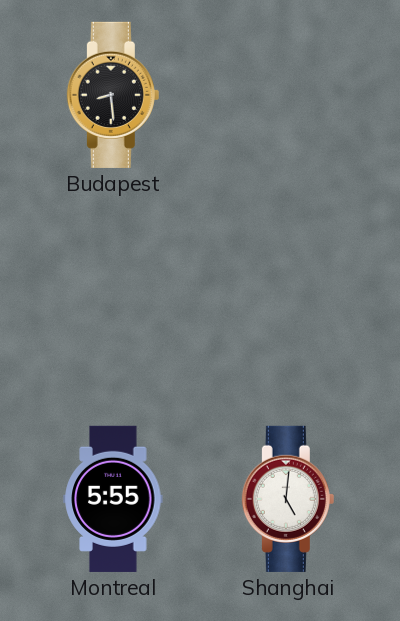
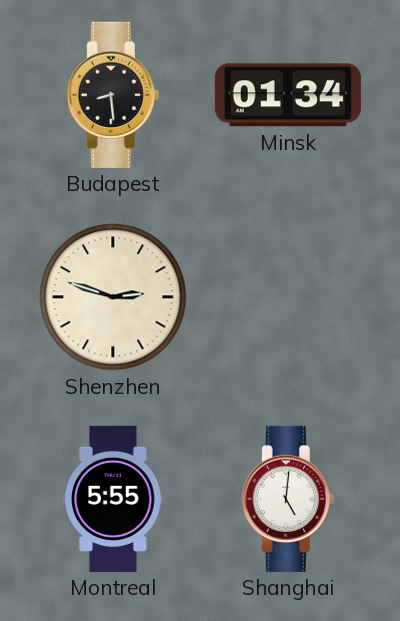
Minsk: none -> 01:34 (288, 95)
Shenzhen: none -> 2:48 (113, 297)
